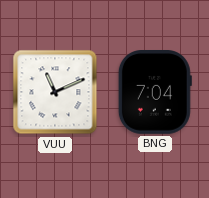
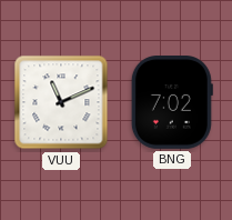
BNG: 7:04 -> 7:02 (172, 103)
